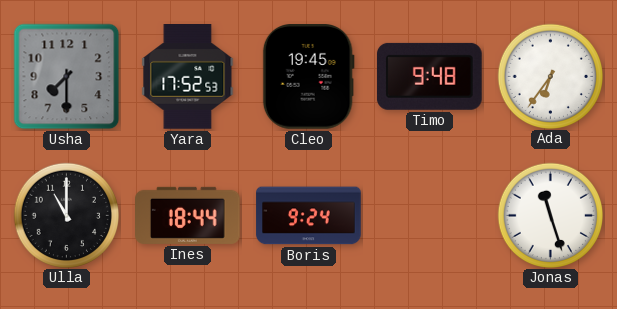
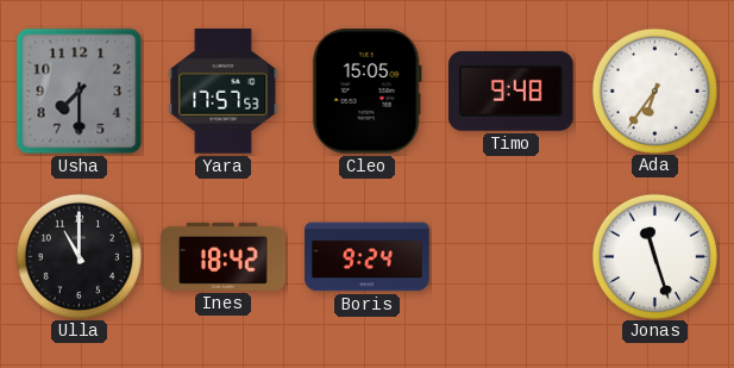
Yara: 17:52 -> 17:57 (224, 92)
Cleo: 19:45 -> 15:05 (366, 92)
Ines: 18:44 -> 18:42 (224, 256)
